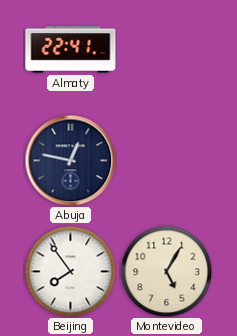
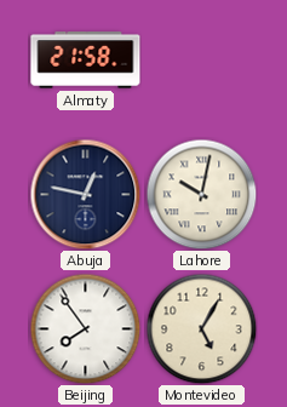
Almaty: 22:41 -> 21:58 (86, 61)
Lahore: none -> 10:02 (201, 194)
